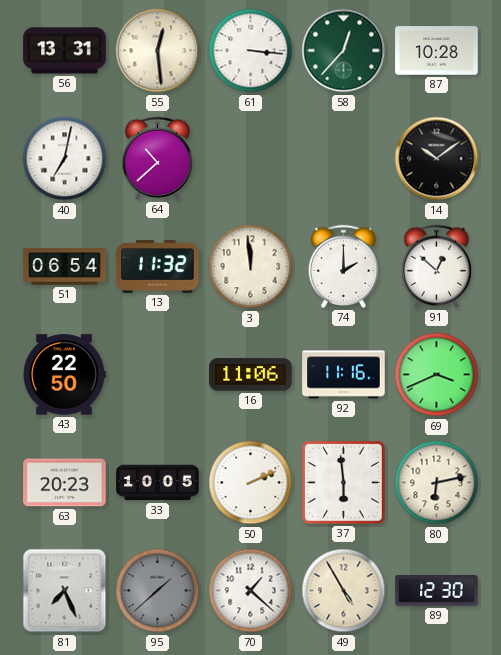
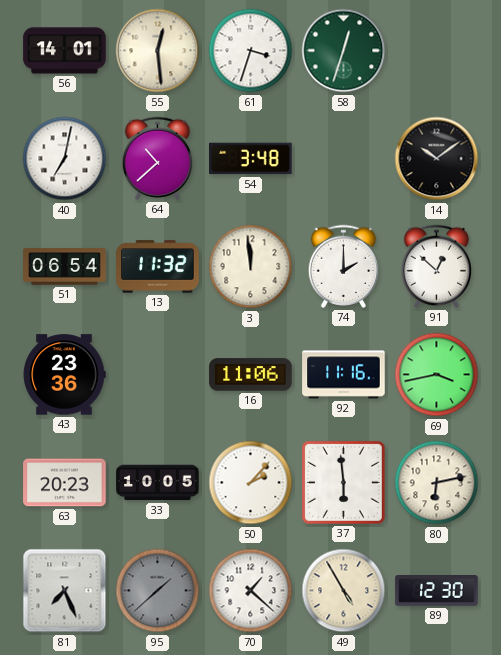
56: 13:31 -> 14:01 (65, 51)
61: 3:16 -> 3:33 (251, 51)
58: 12:37 -> 12:33 (344, 51)
87: 10:28 -> none (437, 51)
54: none -> 3:48 (251, 159)
43: 22:50 -> 23:36 (64, 375)
69: 3:41 -> 3:43 (437, 375)
50: 2:11 -> 2:07 (251, 483)
